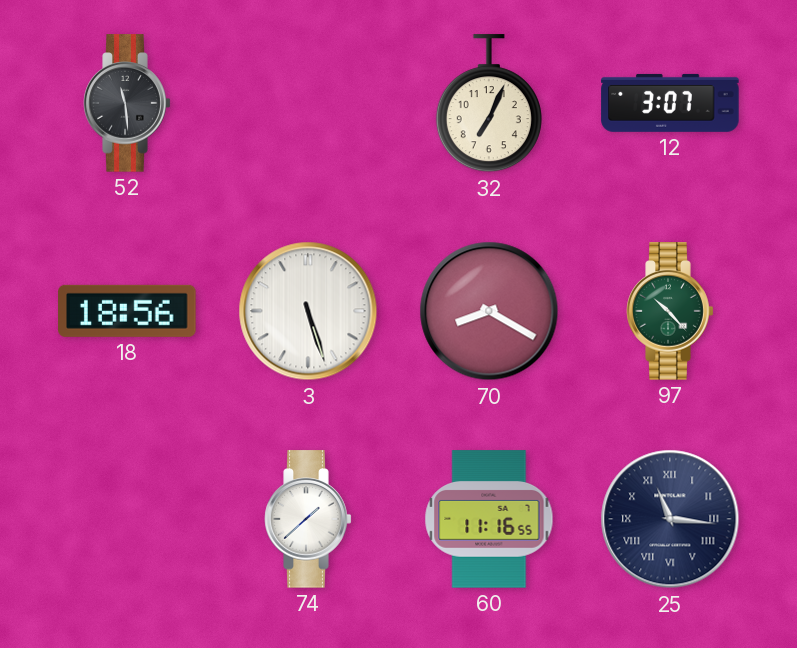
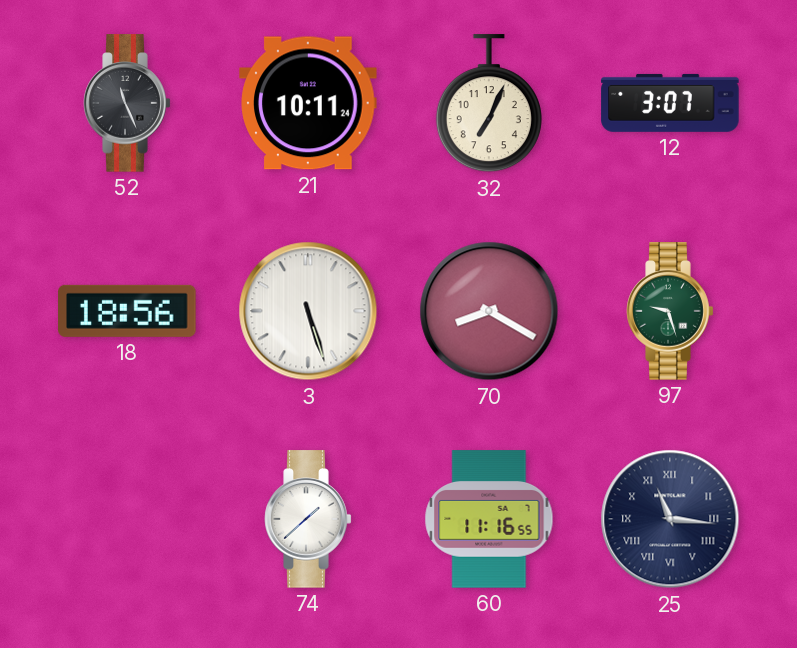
52: 11:29 -> 11:26 (127, 103)
21: none -> 10:11 (308, 103)
97: 10:23 -> 9:27 (670, 311)
